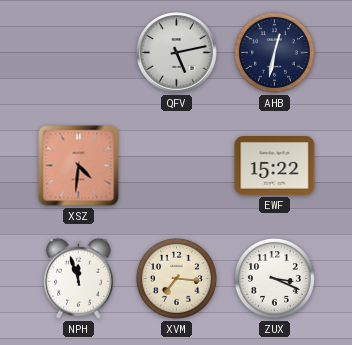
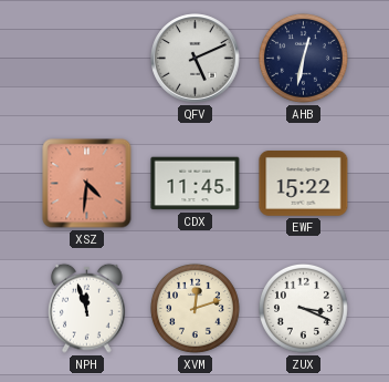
QFV: 5:13 -> 5:11 (196, 59)
CDX: none -> 11:45 (196, 184)
XVM: 7:16 -> 12:12 (195, 308)
